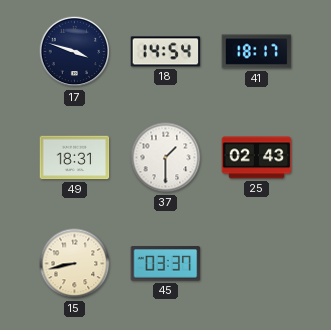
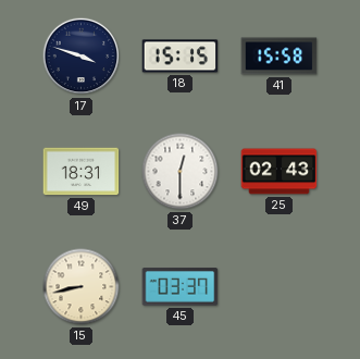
18: 14:54 -> 15:15 (181, 57)
41: 18:17 -> 15:58 (280, 57)
37: 1:30 -> 12:30 (181, 172)
